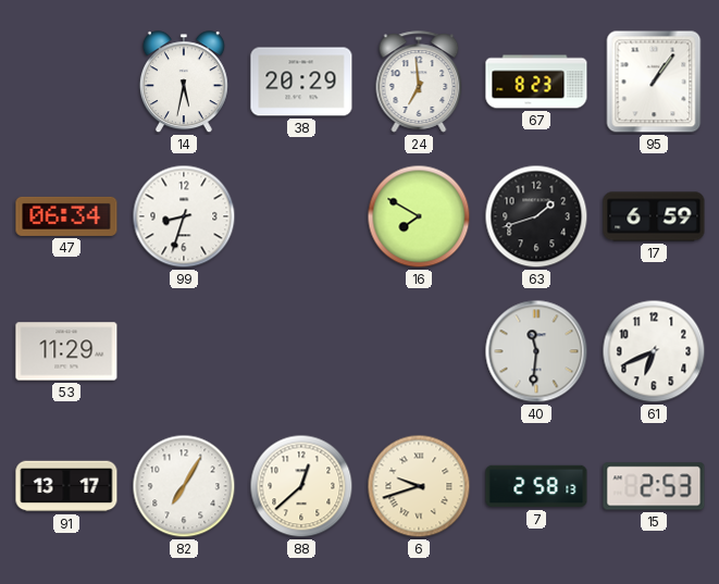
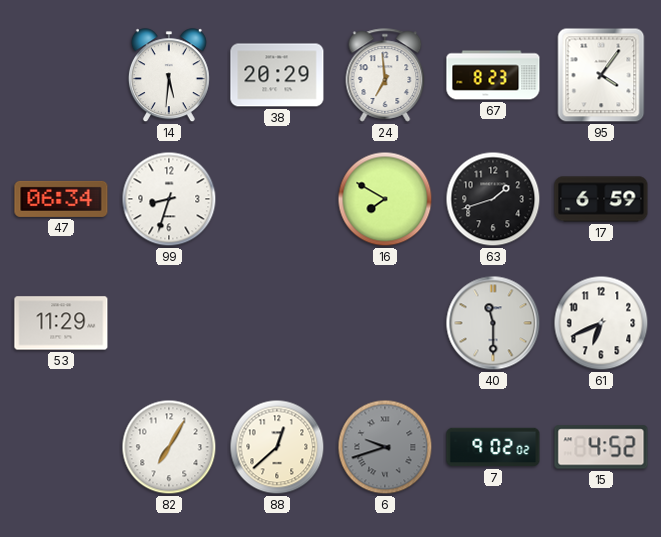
14: 5:32 -> 5:31 (169, 76)
95: 1:06 -> 4:06 (601, 75)
40: 11:31 -> 11:30 (493, 323)
91: 13:17 -> none (66, 486)
6 dial: cream -> grey (385, 447)
7: 2:58 -> 9:02 (493, 447)
15: 2:53 -> 4:52 (601, 447)
